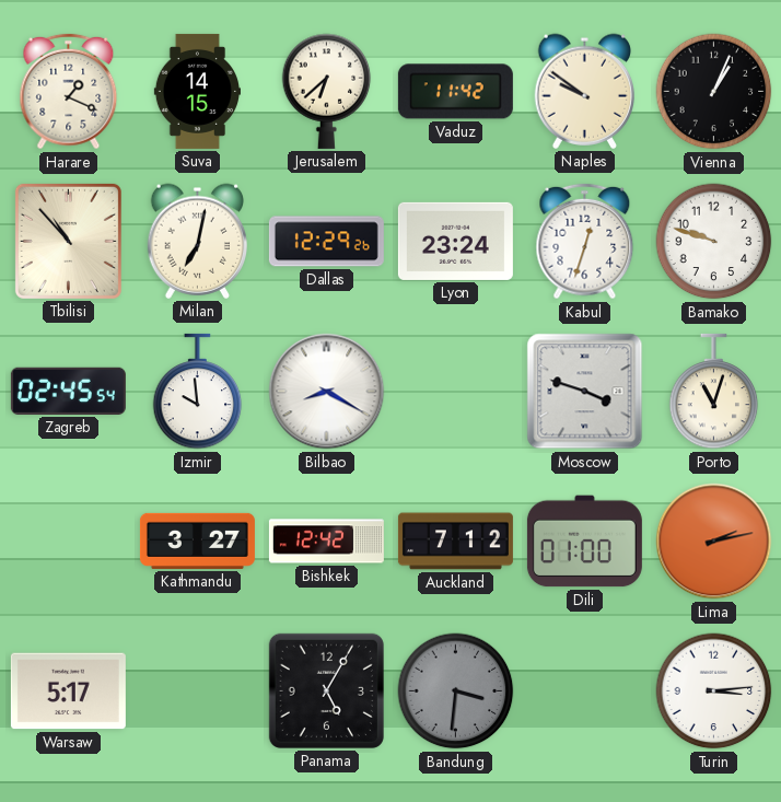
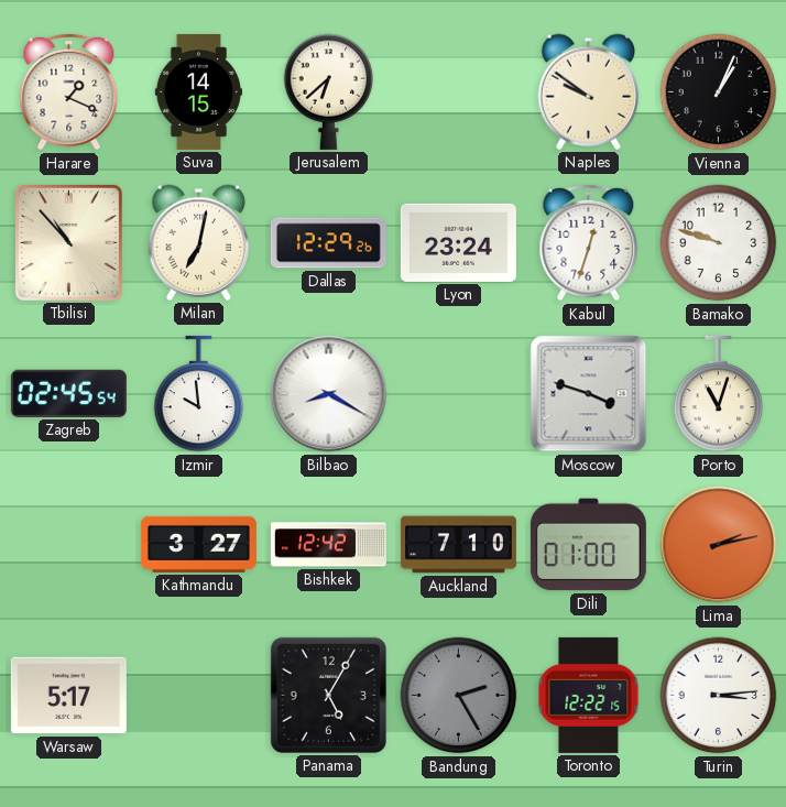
Vaduz: 11:42 -> none (455, 92)
Auckland: 7:12 -> 7:10 (458, 545)
Bandung: 3:31 -> 2:25 (459, 696)
Toronto: none -> 12:22 (589, 695)
